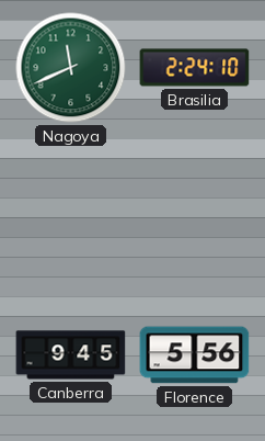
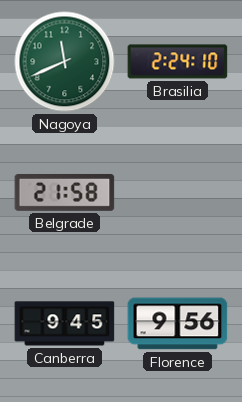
Belgrade: none -> 21:58 (65, 192)
Florence: 5:56 -> 9:56 (178, 324)
